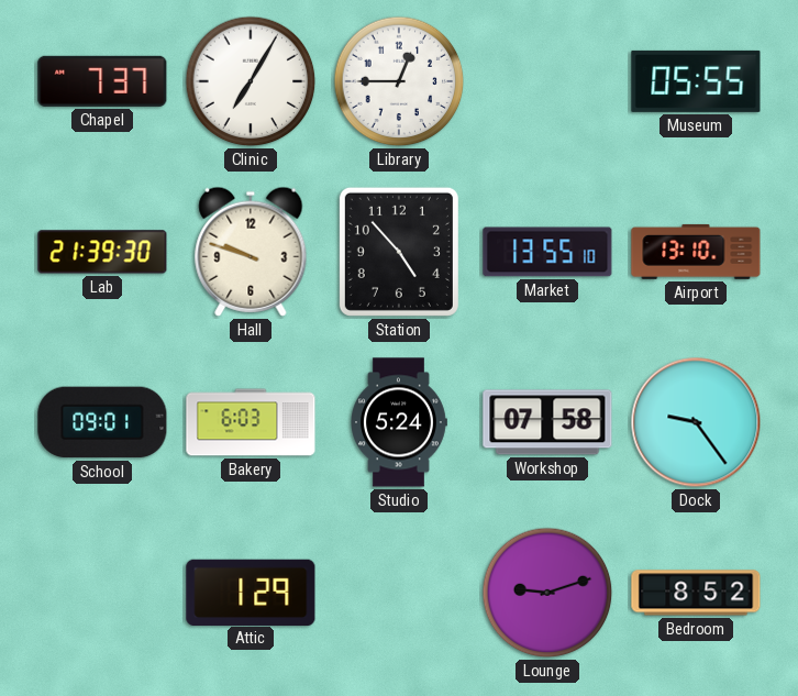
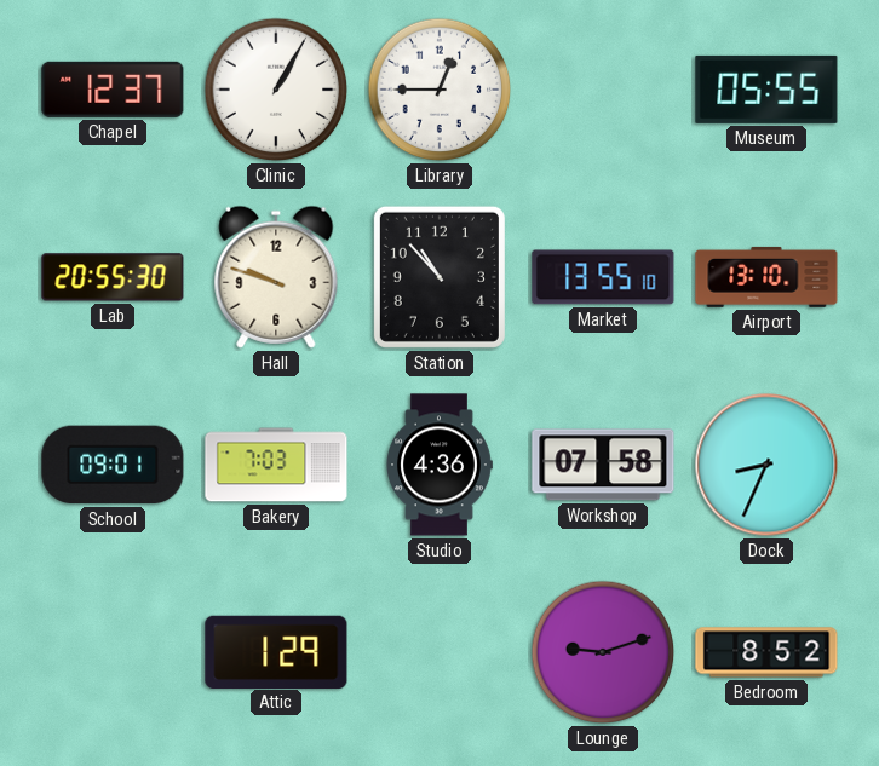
Chapel: 7:37 -> 12:37 (113, 90)
Clinic: 7:05 -> 1:05 (276, 90)
Lab: 21:39 -> 20:55 (113, 277)
Station: 4:53 -> 10:53 (439, 277)
Bakery: 6:03 -> 7:03 (276, 465)
Studio: 5:24 -> 4:36 (439, 465)
Dock: 9:24 -> 8:34 (766, 465)
